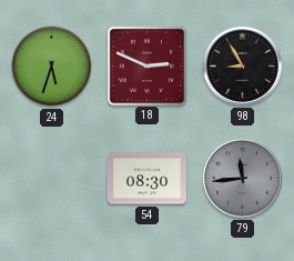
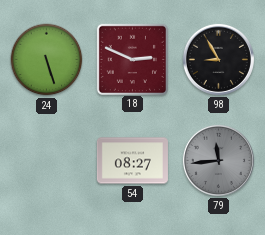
24: 5:33 -> 5:27 (47, 60)
54: 08:30 -> 08:27 (132, 161)
